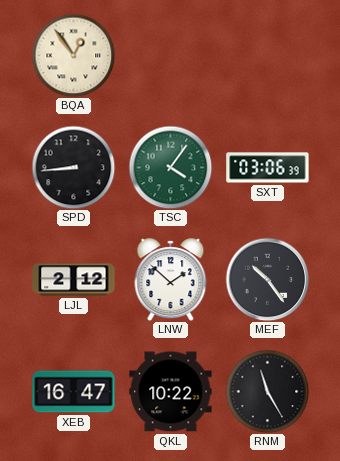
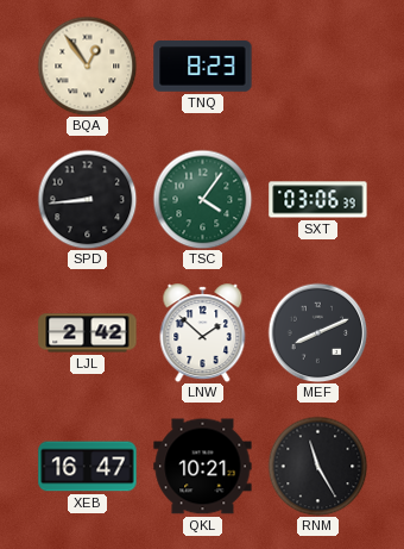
TNQ: none -> 8:23 (203, 67)
LJL: 2:12 -> 2:42 (88, 333)
MEF: 10:24 -> 8:11 (317, 332)
QKL: 10:22 -> 10:21 (203, 467)
